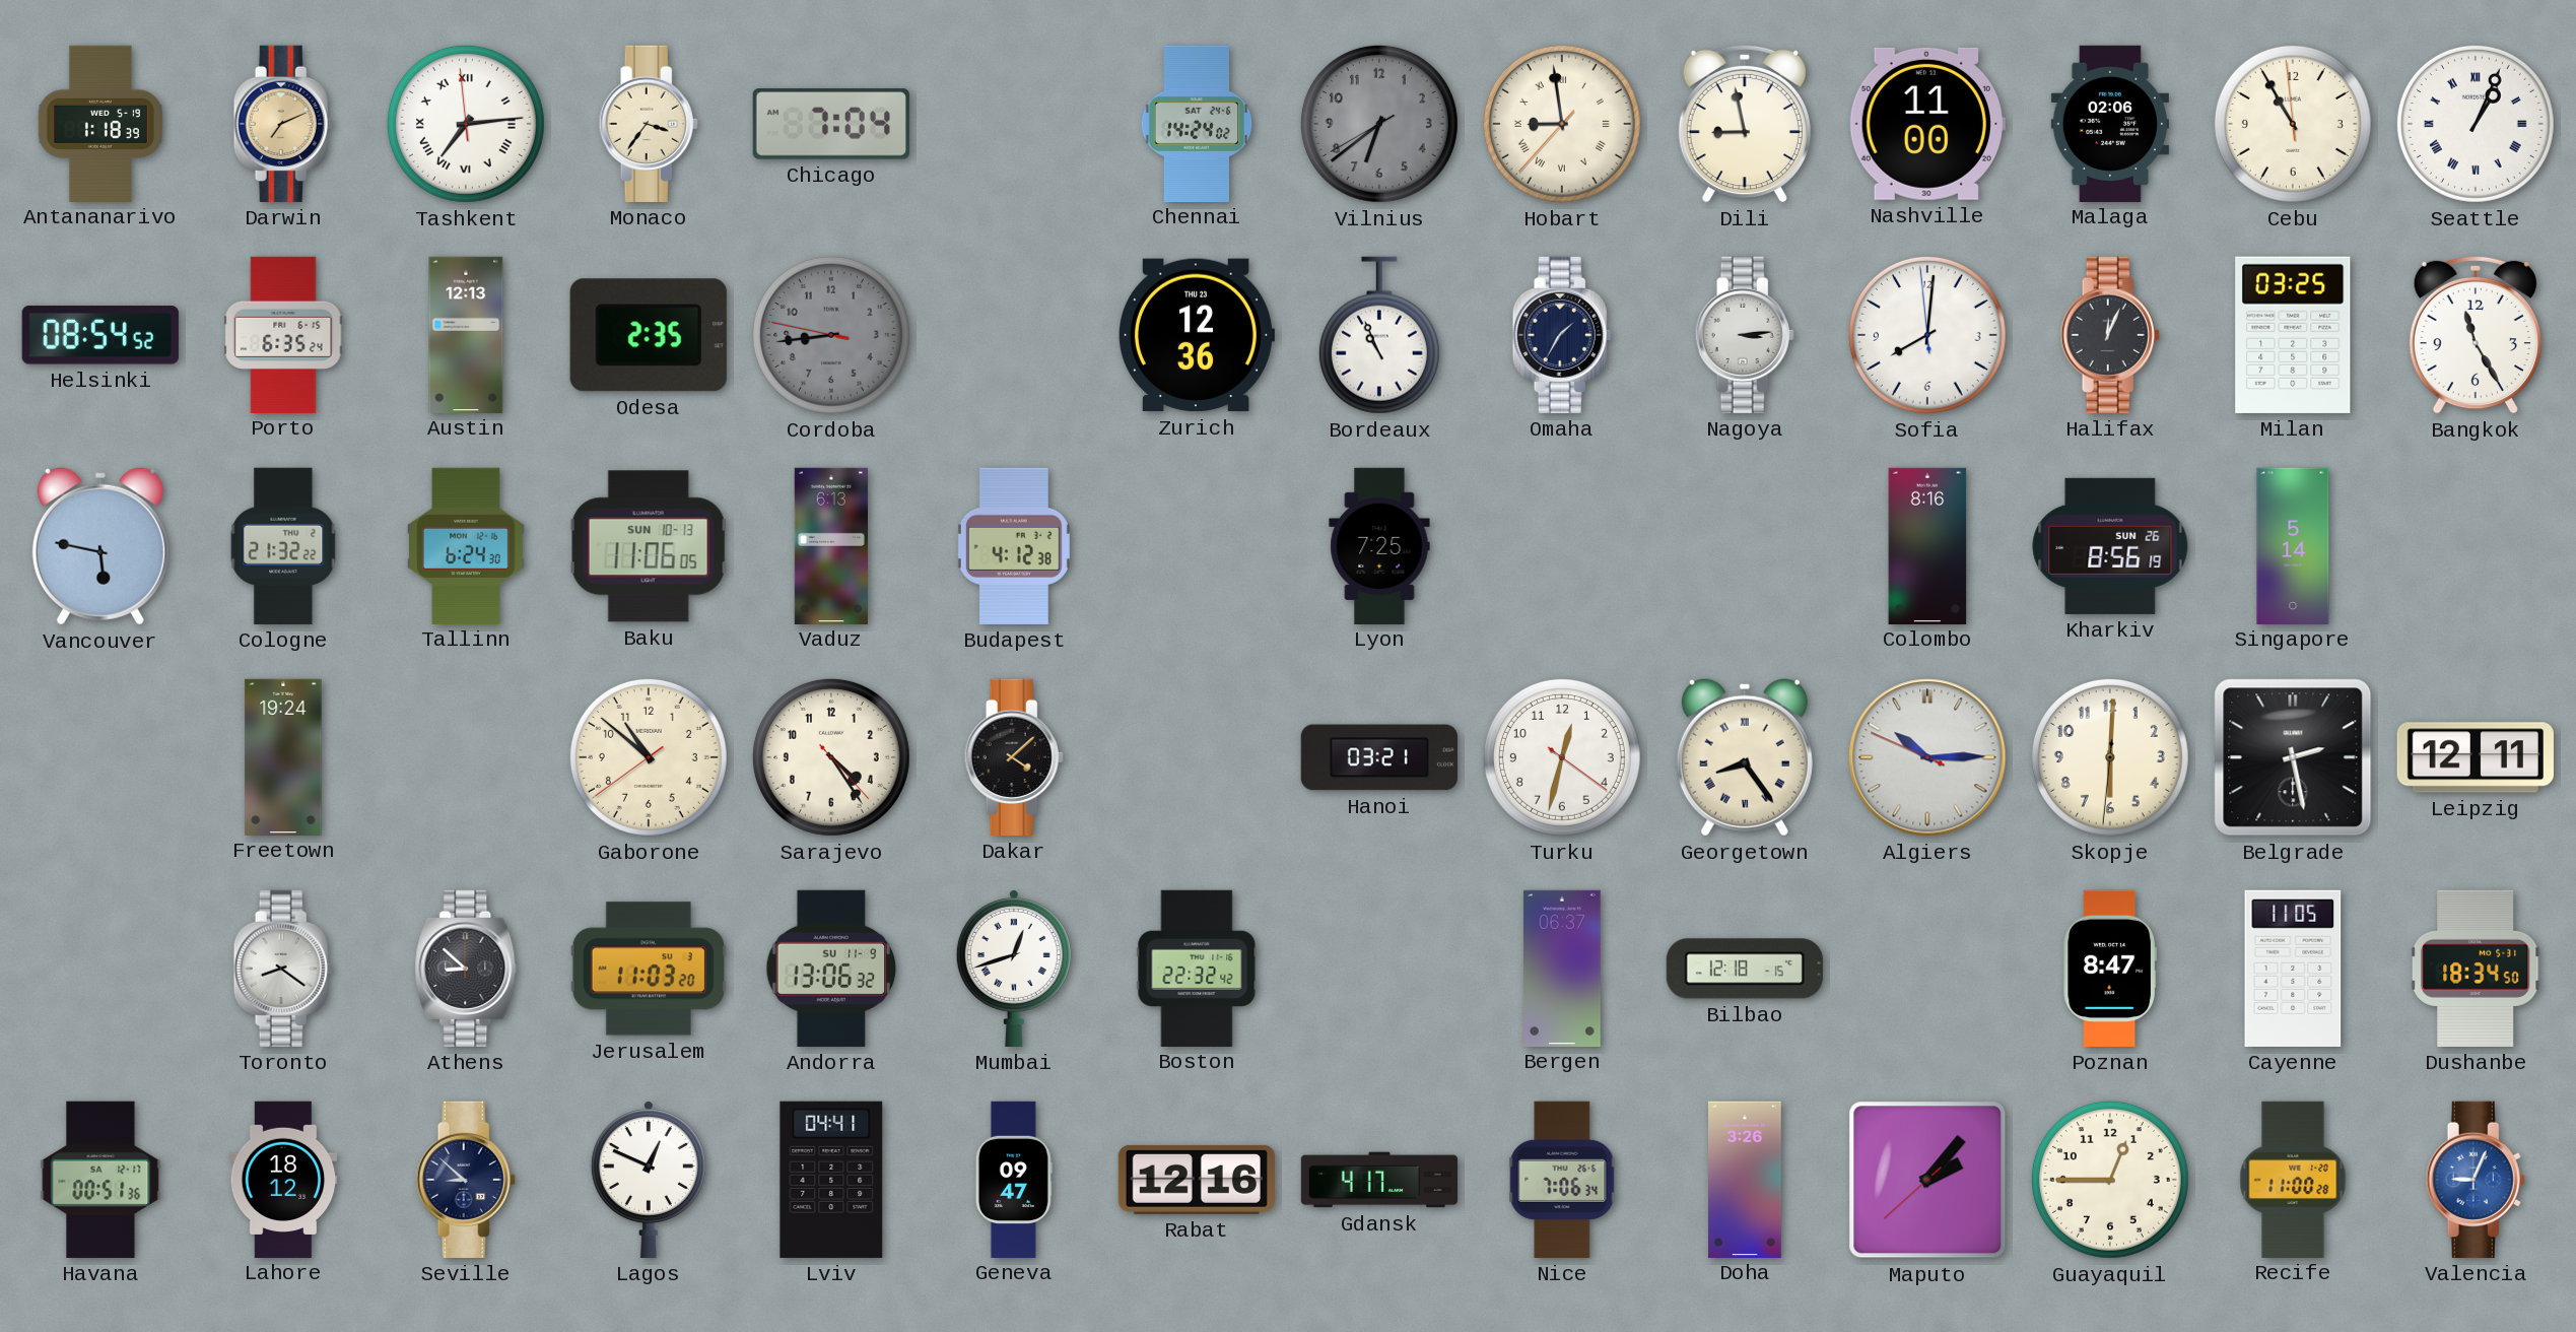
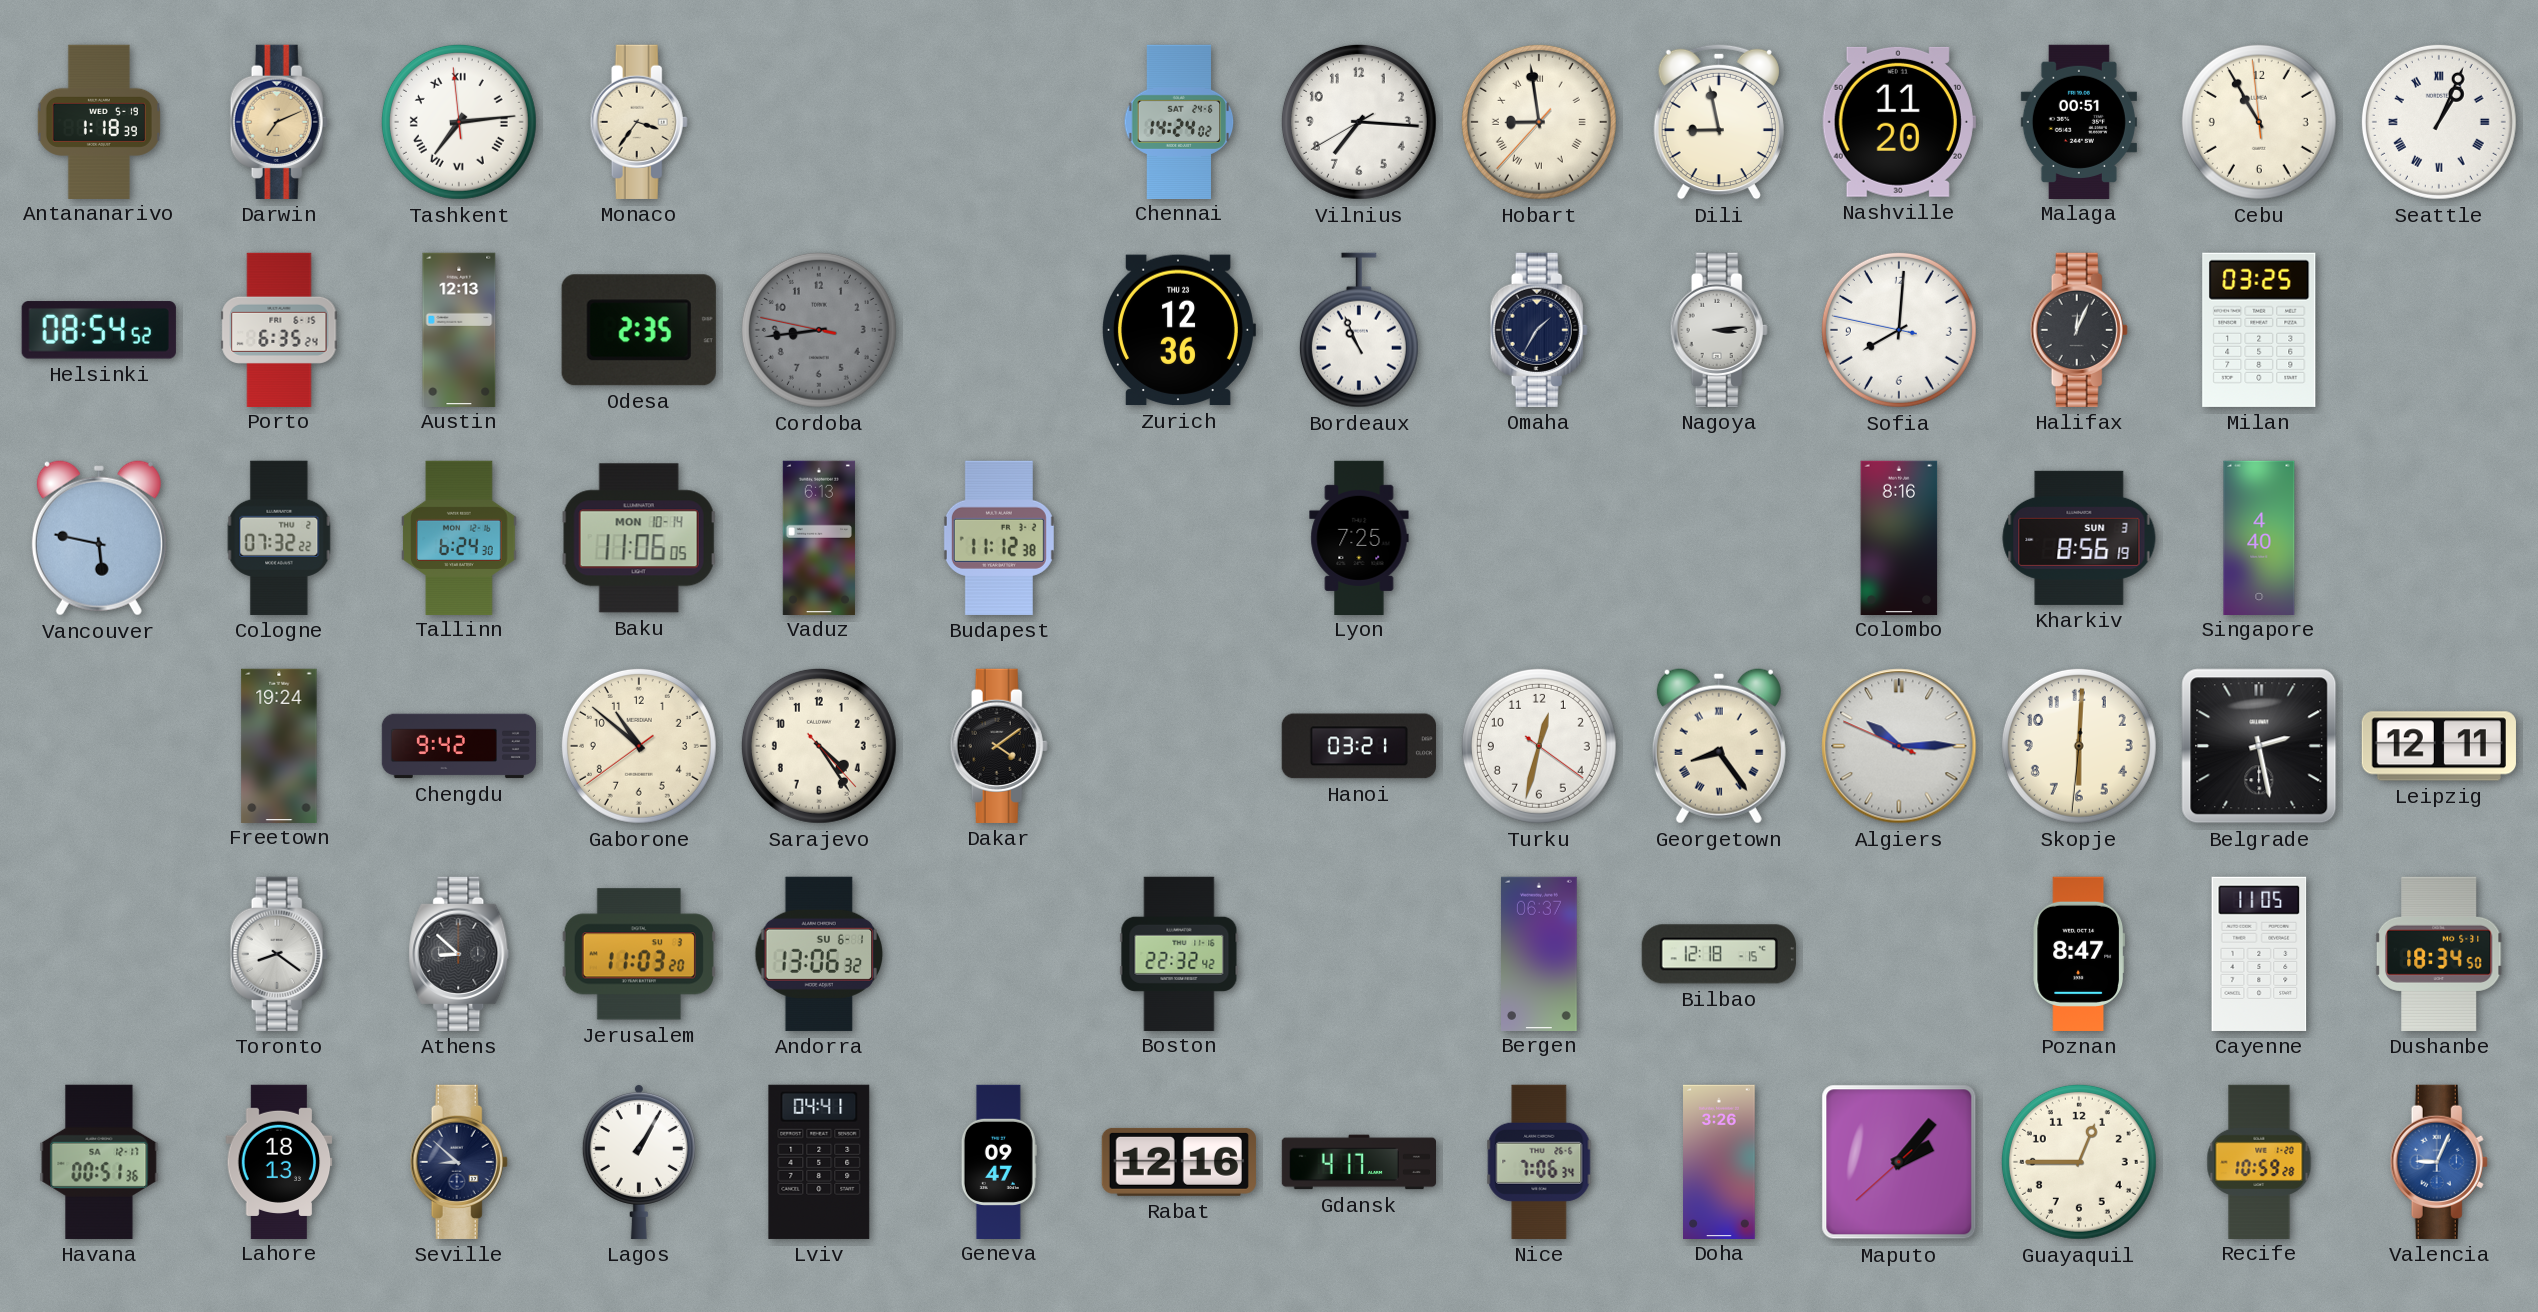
Chicago: 7:04 -> none (831, 124)
Vilnius: 6:38 -> 7:15 (1359, 122)
Vilnius dial: grey -> white (1359, 122)
Nashville: 11:00 -> 11:20 (1899, 122)
Malaga: 02:06 -> 00:51 (2079, 121)
Sofia: 8:00:59 -> 8:00:47 (1899, 330)
Bangkok: 11:25 -> none (2476, 335)
Cologne: 21:32 -> 07:32 (279, 538)
Baku date: SUN 10-13 -> MON 10-14 (639, 538)
Budapest: 4:12 -> 11:12 (999, 538)
Kharkiv date: SUN 26 -> SUN 3 (2079, 538)
Singapore: 5:14 -> 4:40 (2259, 537)
Chengdu: none -> 9:42 (458, 746)
Dakar: 4:08 -> 4:09 (999, 746)
Andorra date: SU 11-9 -> SU 6-1 (819, 954)
Mumbai: 12:42 -> none (1014, 968)
Lahore: 18:12 -> 18:13 (279, 1161)
Lagos: 12:49 -> 1:05 (639, 1161)
Recife: 11:00 -> 10:59 (2259, 1161)
